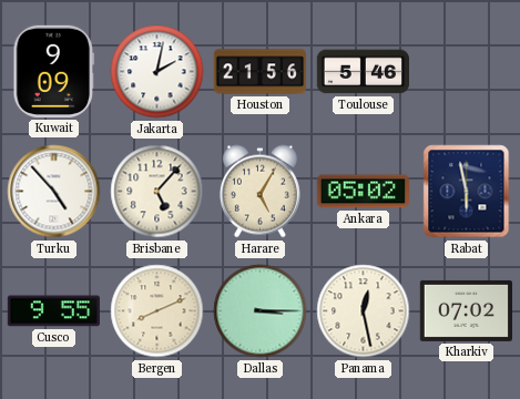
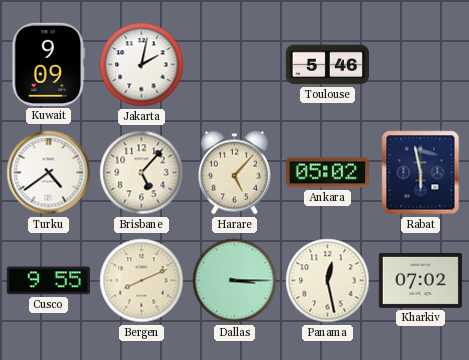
Houston: 21:56 -> none (259, 72)
Turku: 4:53 -> 4:39 (49, 173)
Harare: 5:05 -> 5:07 (234, 173)
